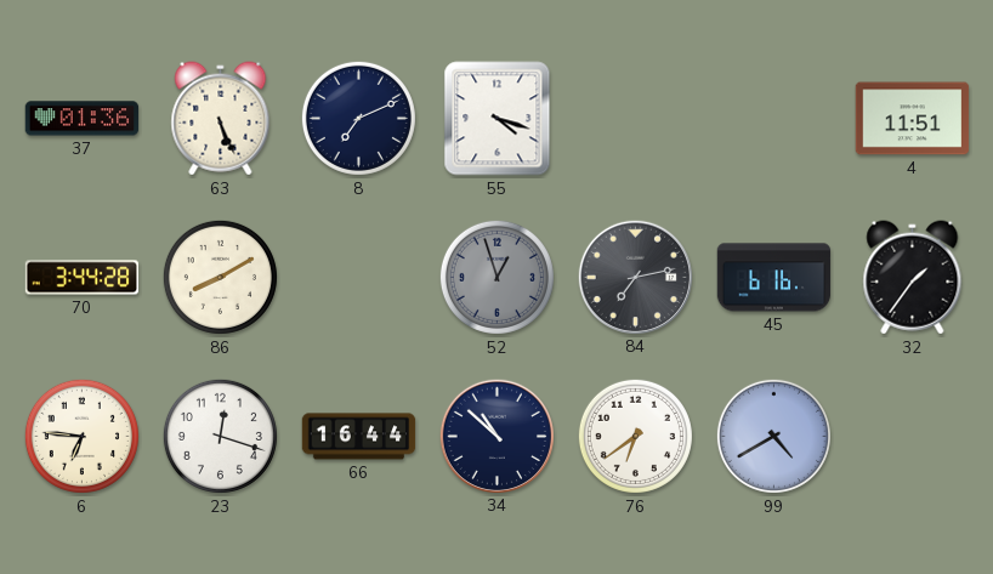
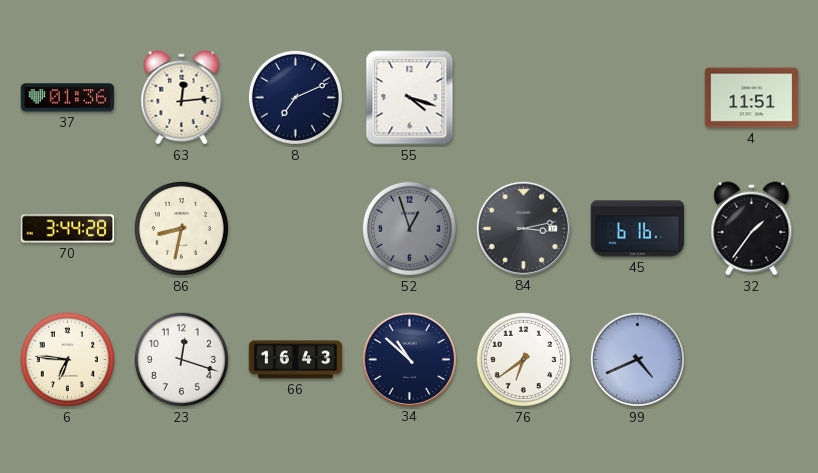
63: 5:26 -> 12:14 (182, 98)
86: 8:10 -> 8:32 (181, 228)
84: 7:13 -> 3:13 (523, 228)
66: 16:44 -> 16:43 (296, 360)
99: 4:40 -> 4:41 (637, 359)
